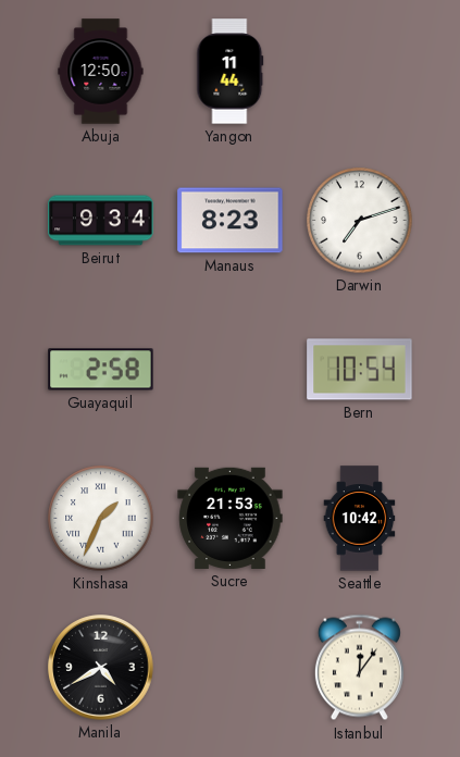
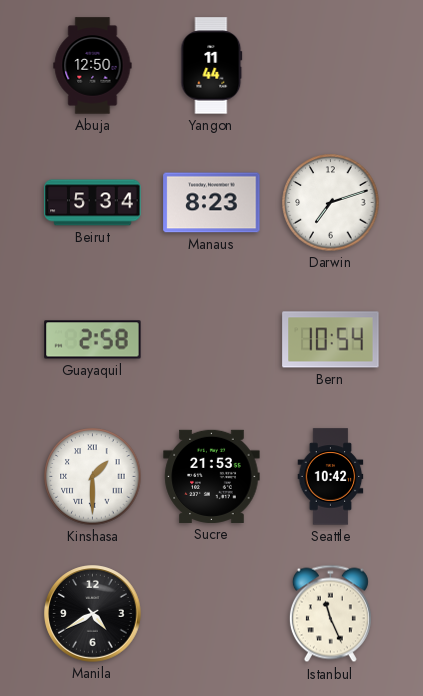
Beirut: 9:34 -> 5:34 (93, 203)
Kinshasa: 1:34 -> 1:30 (93, 477)
Istanbul: 12:06 -> 11:26 (330, 614)
